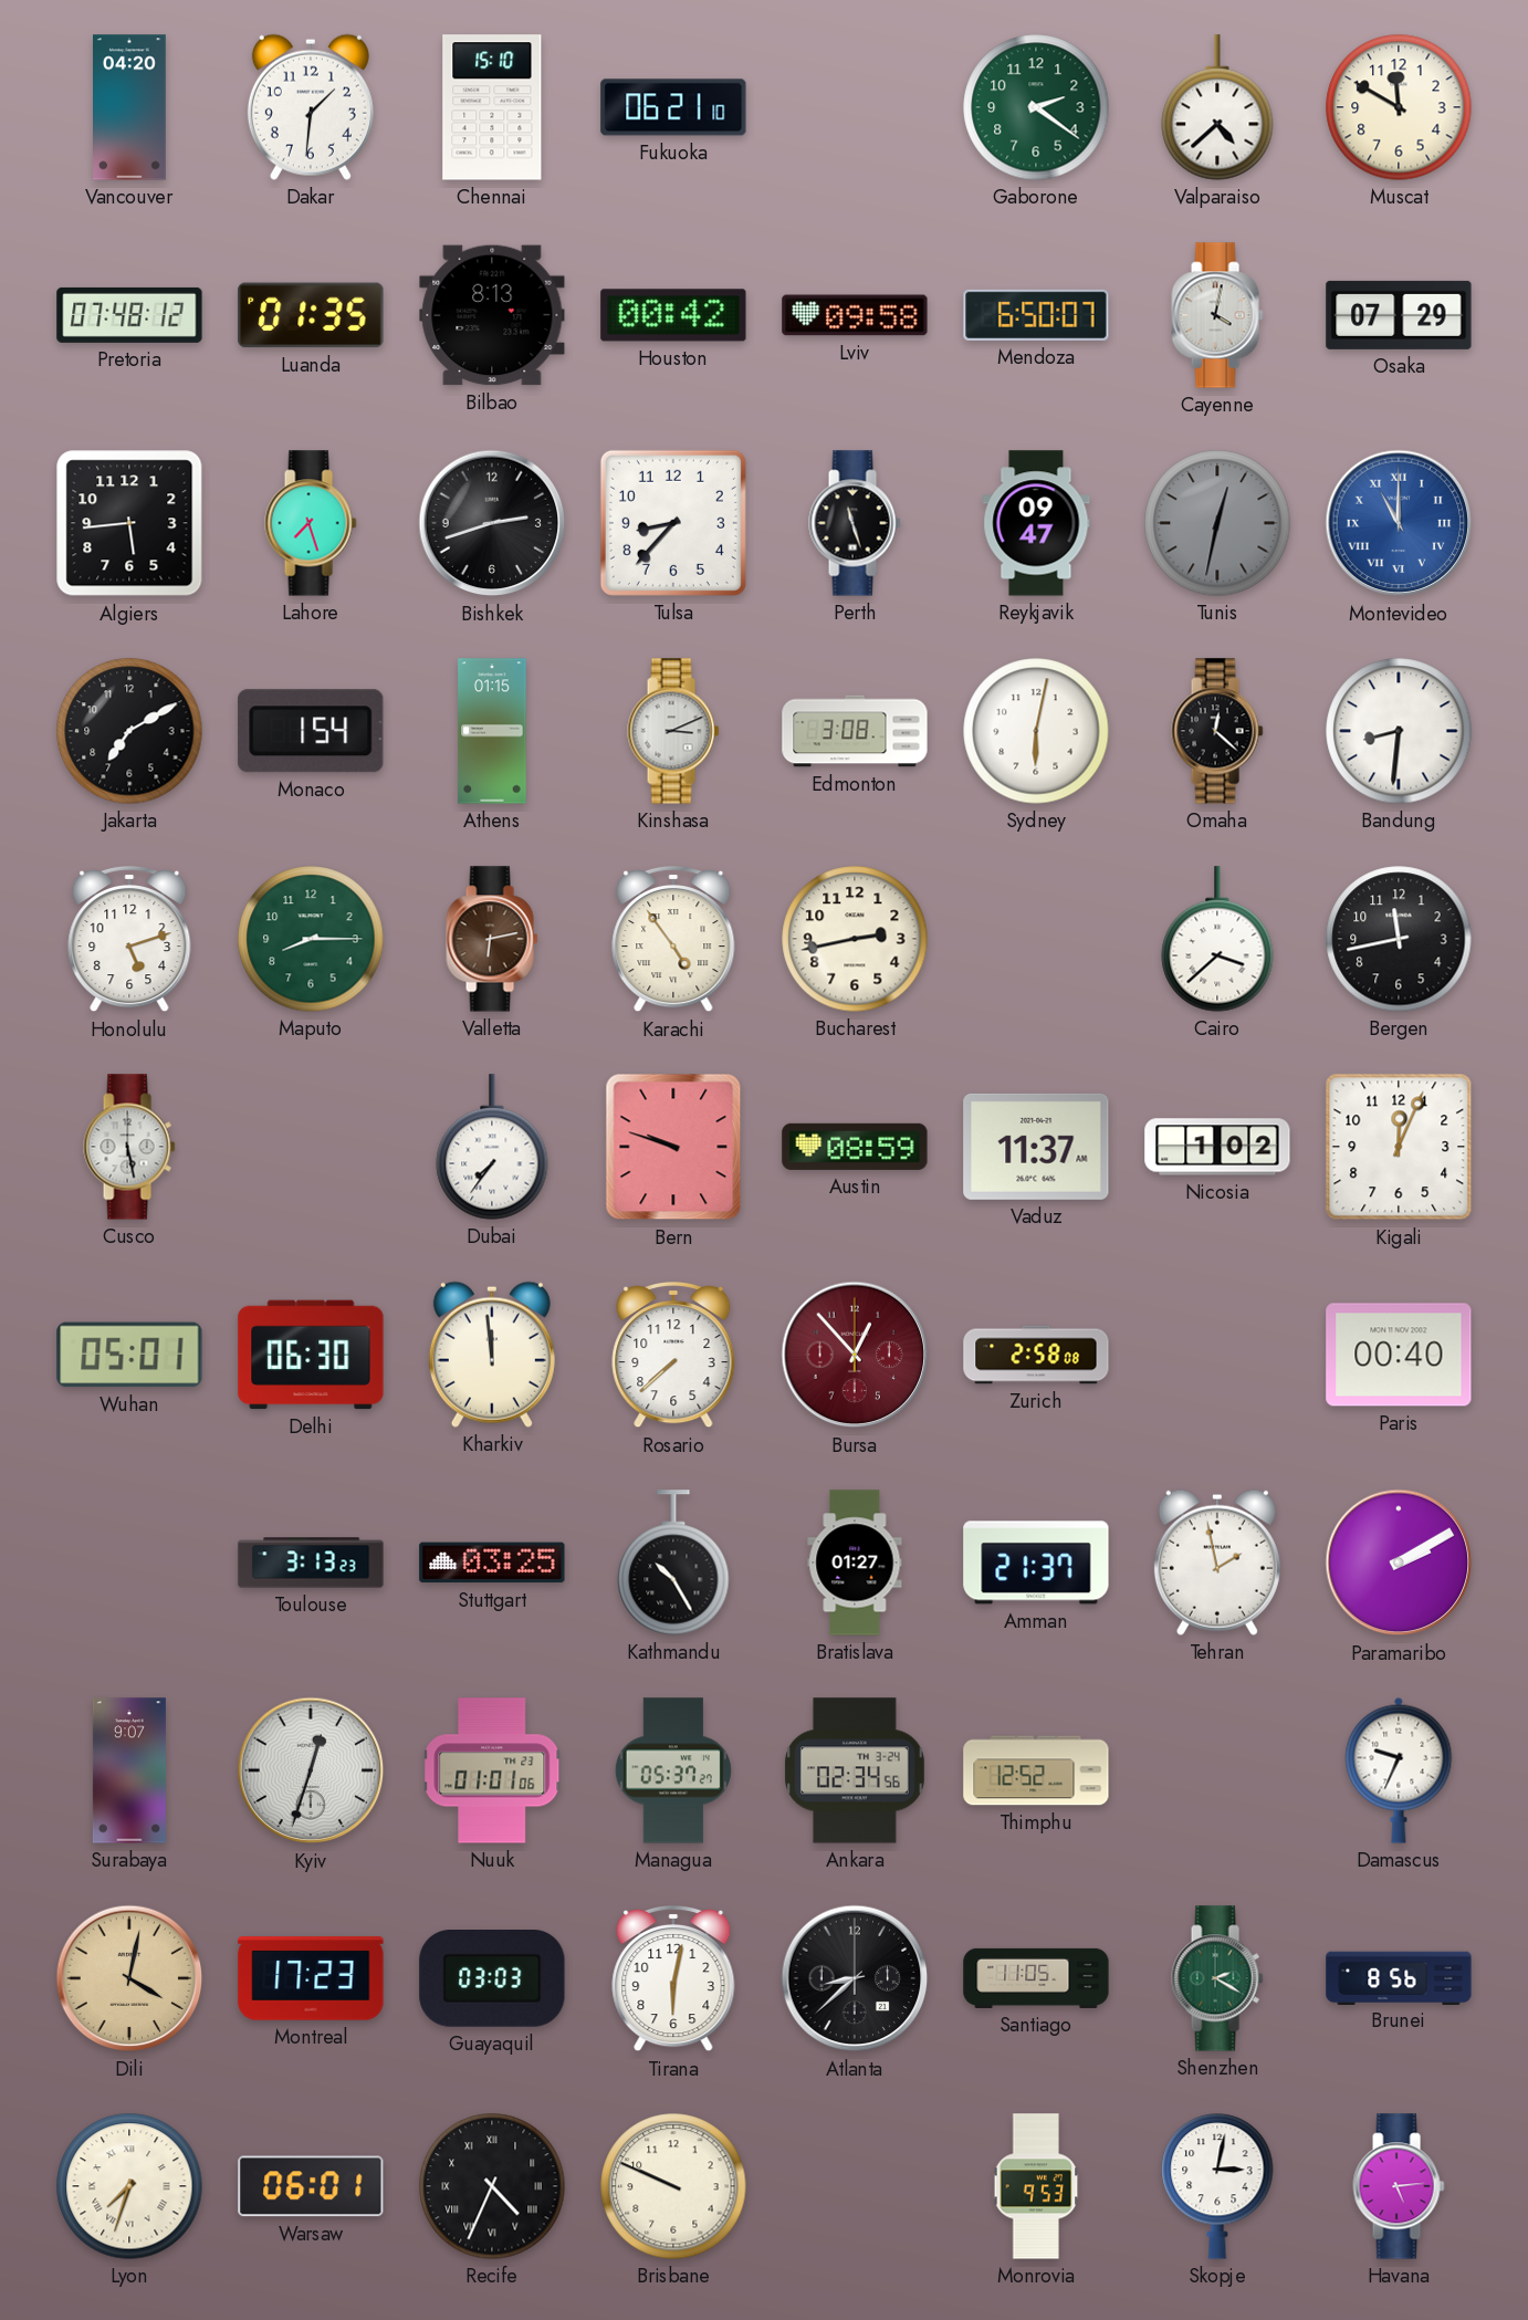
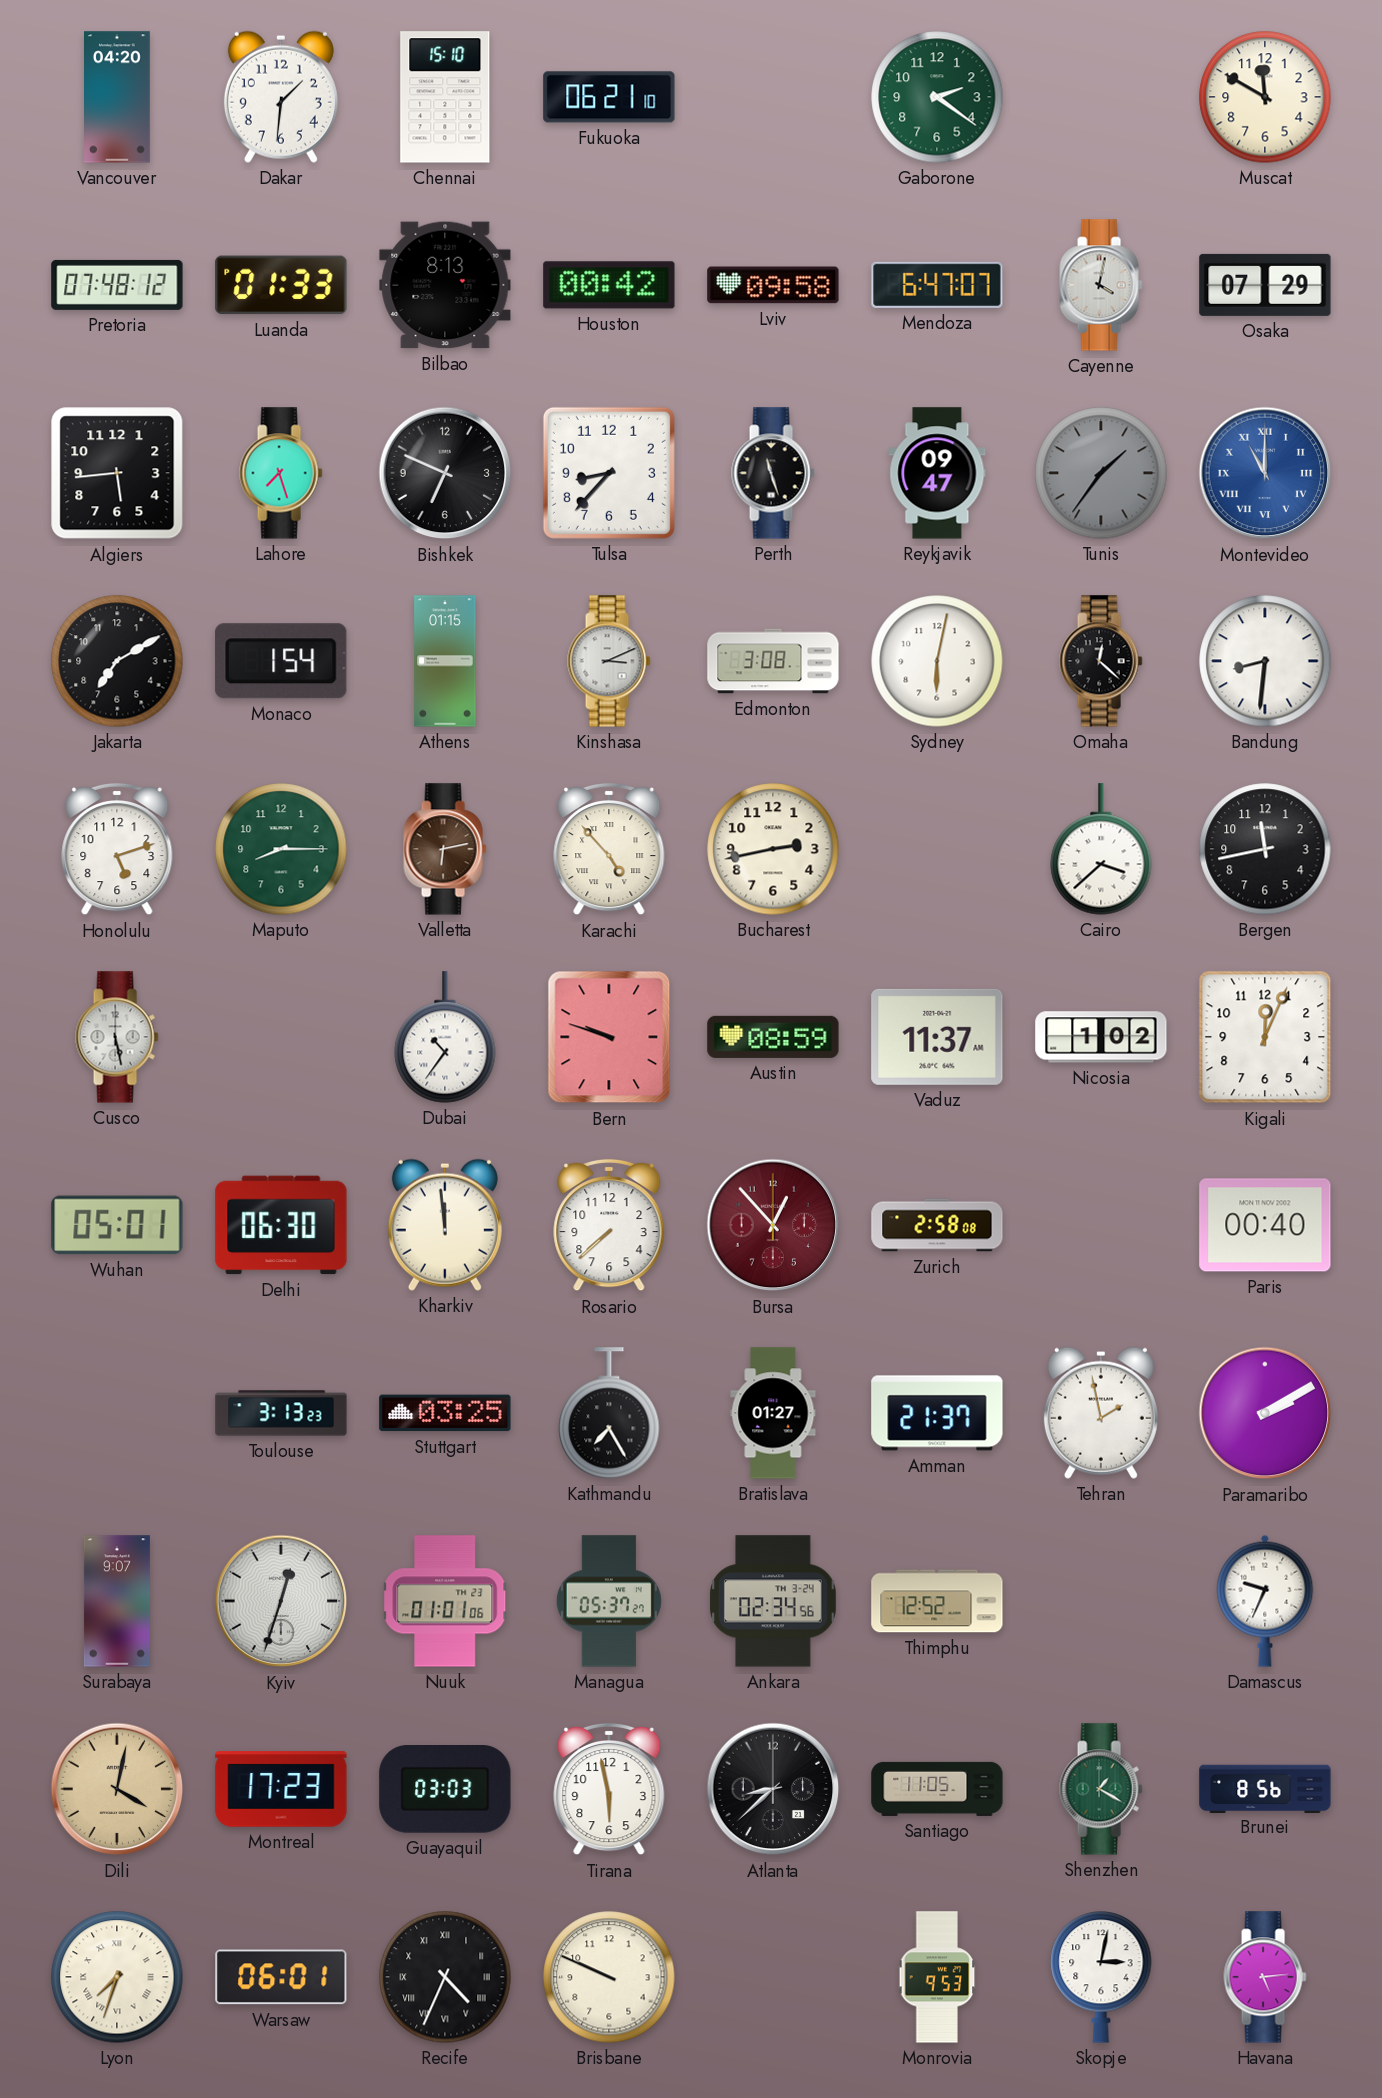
Valparaiso: 4:38 -> none (1217, 107)
Luanda: 01:35 -> 01:33 (281, 285)
Mendoza: 6:50 -> 6:47 (937, 285)
Bishkek: 2:42 -> 6:49 (445, 473)
Tunis: 12:32 -> 1:36 (1101, 473)
Karachi: 4:54 -> 4:53 (609, 849)
Dubai: 7:36 -> 10:36 (445, 1037)
Kathmandu: 10:25 -> 7:25 (609, 1413)
Tirana: 6:02 -> 5:58 (609, 1789)
Shenzhen: 2:20 -> 1:20 (1101, 1789)
